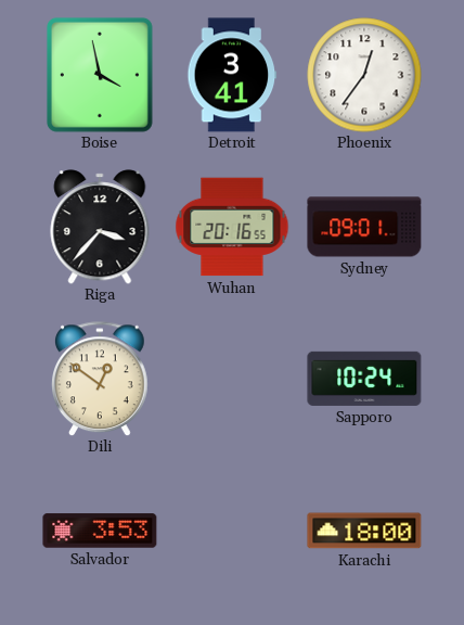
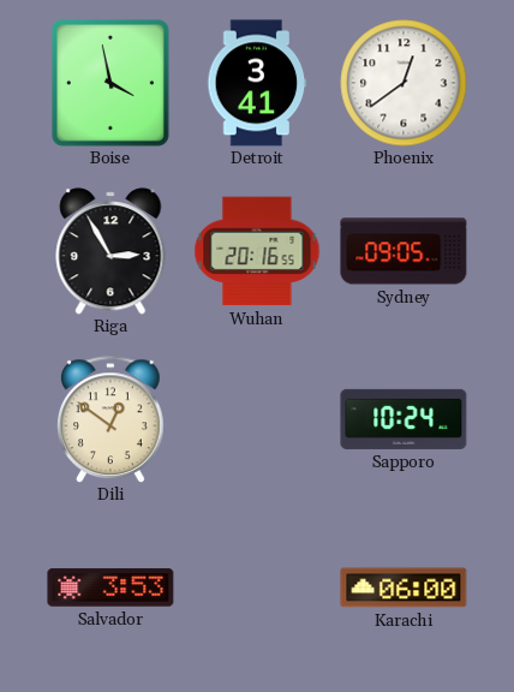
Phoenix: 12:36 -> 12:39 (404, 83)
Riga: 3:37 -> 2:55 (110, 251)
Sydney: 09:01 -> 09:05 (404, 251)
Karachi: 18:00 -> 06:00 (404, 587)
